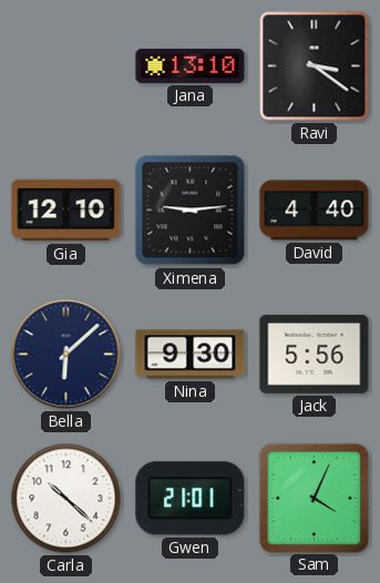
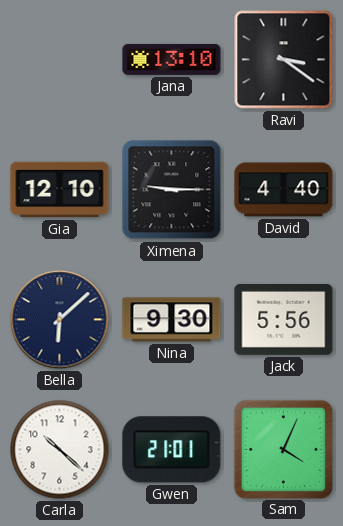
Ximena: 9:14 -> 9:15 (172, 190)
